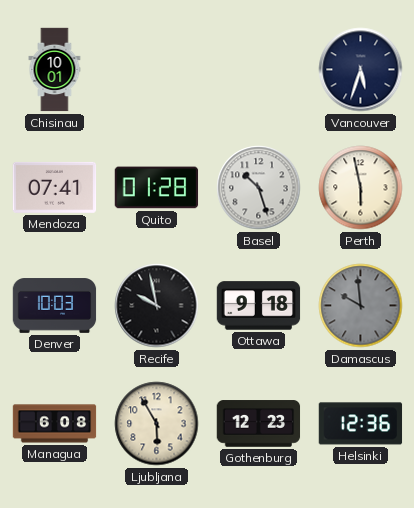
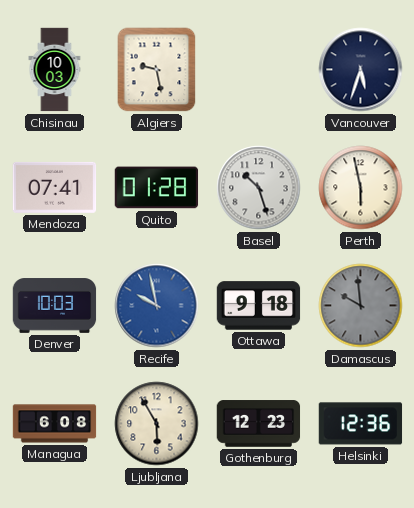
Chisinau: 10:01 -> 10:03 (55, 70)
Algiers: none -> 9:28 (157, 70)
Recife dial: black -> blue (157, 306)
